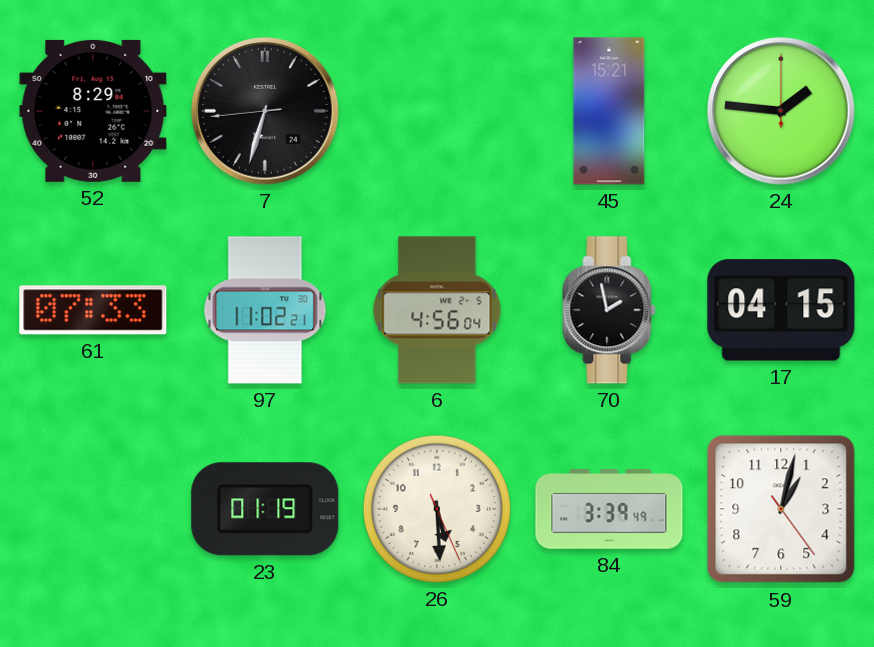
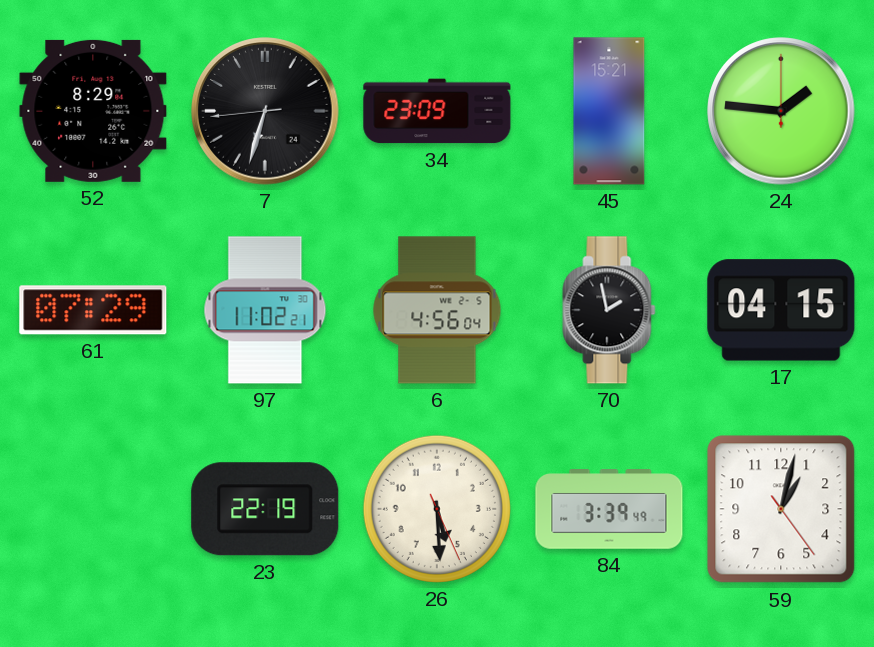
34: none -> 23:09 (437, 111)
61: 07:33 -> 07:29 (93, 310)
23: 01:19 -> 22:19 (265, 509)
